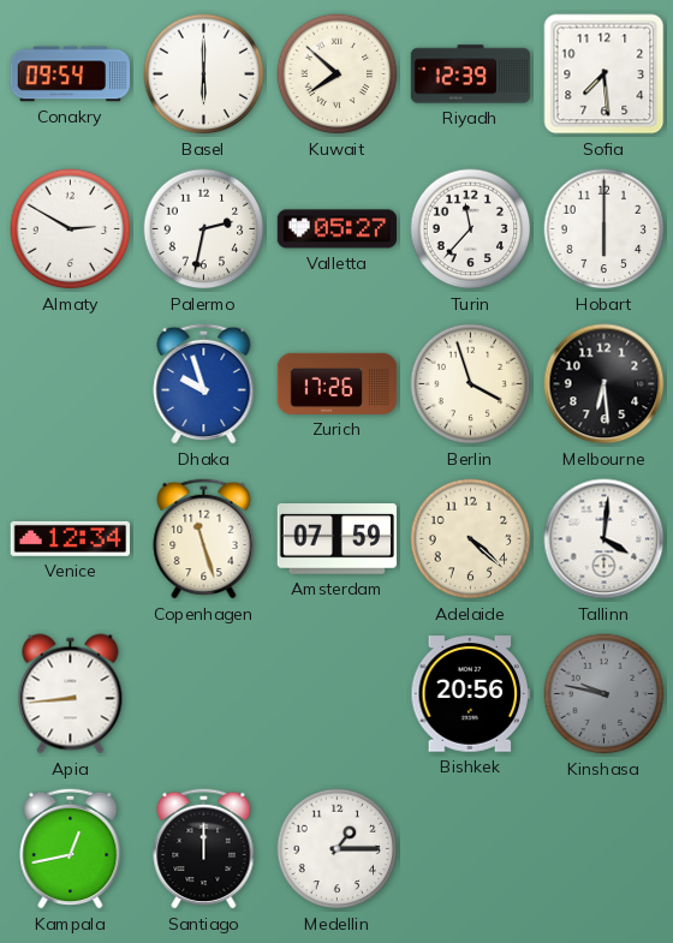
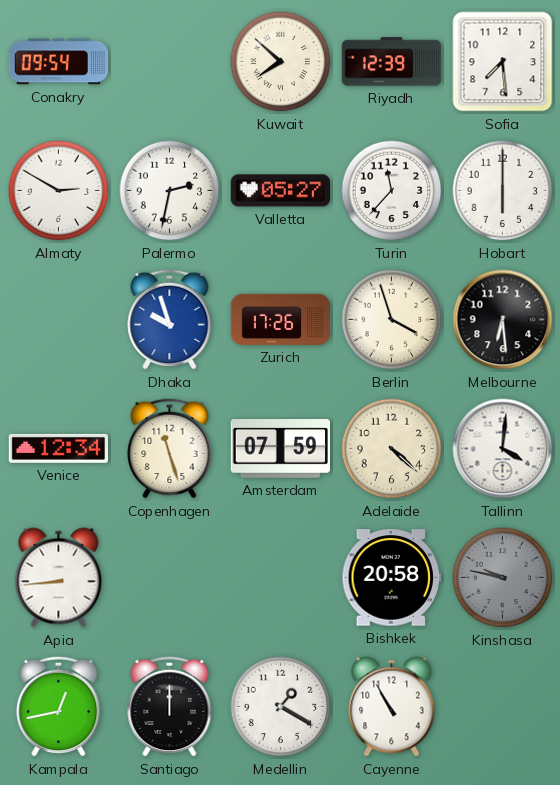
Basel: 6:00 -> none (204, 74)
Bishkek: 20:56 -> 20:58 (391, 578)
Medellin: 1:15 -> 1:20 (281, 707)
Cayenne: none -> 10:55 (392, 707)
